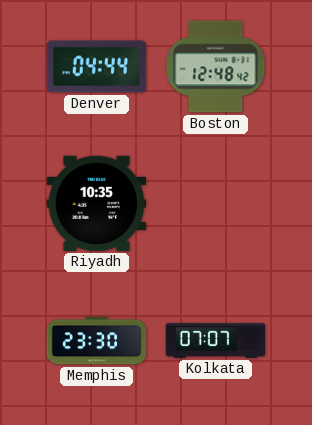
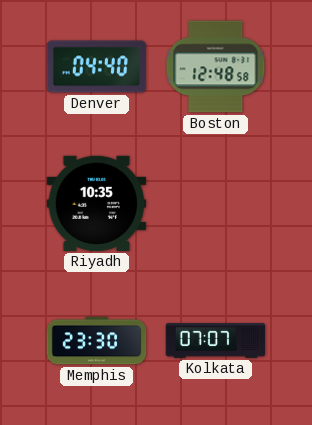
Denver: 04:44 -> 04:40 (97, 67)
Boston: 12:48:42 -> 12:48:58 (216, 67)
